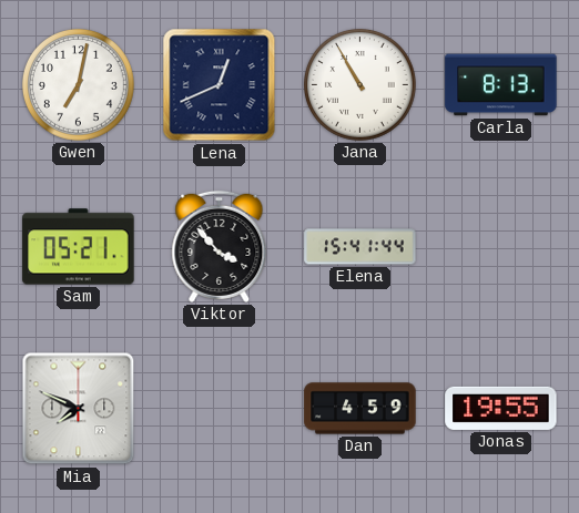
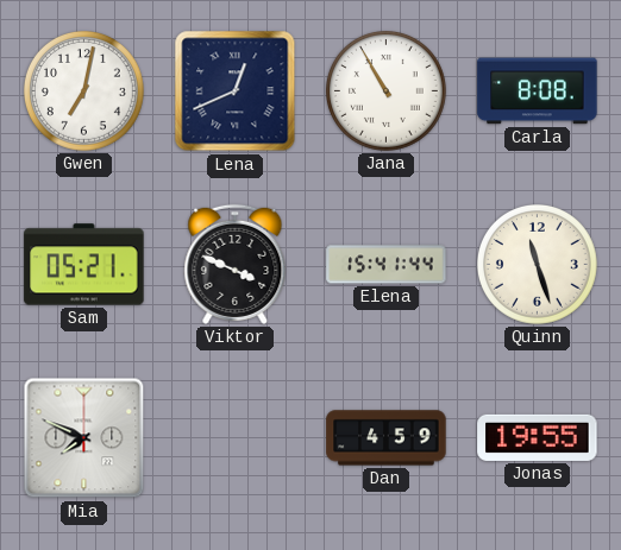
Carla: 8:13 -> 8:08 (538, 91)
Viktor: 3:53 -> 3:49 (236, 264)
Quinn: none -> 11:27 (538, 265)
